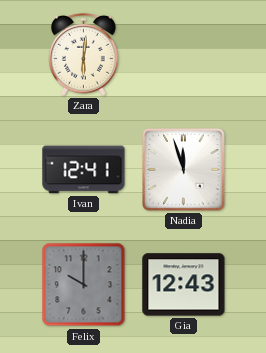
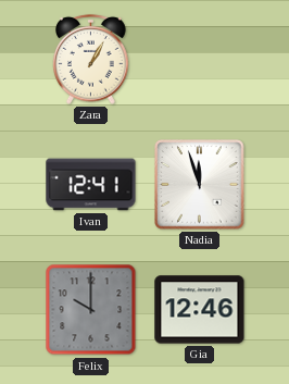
Zara: 6:01 -> 1:05 (91, 59)
Gia: 12:43 -> 12:46 (200, 310)
